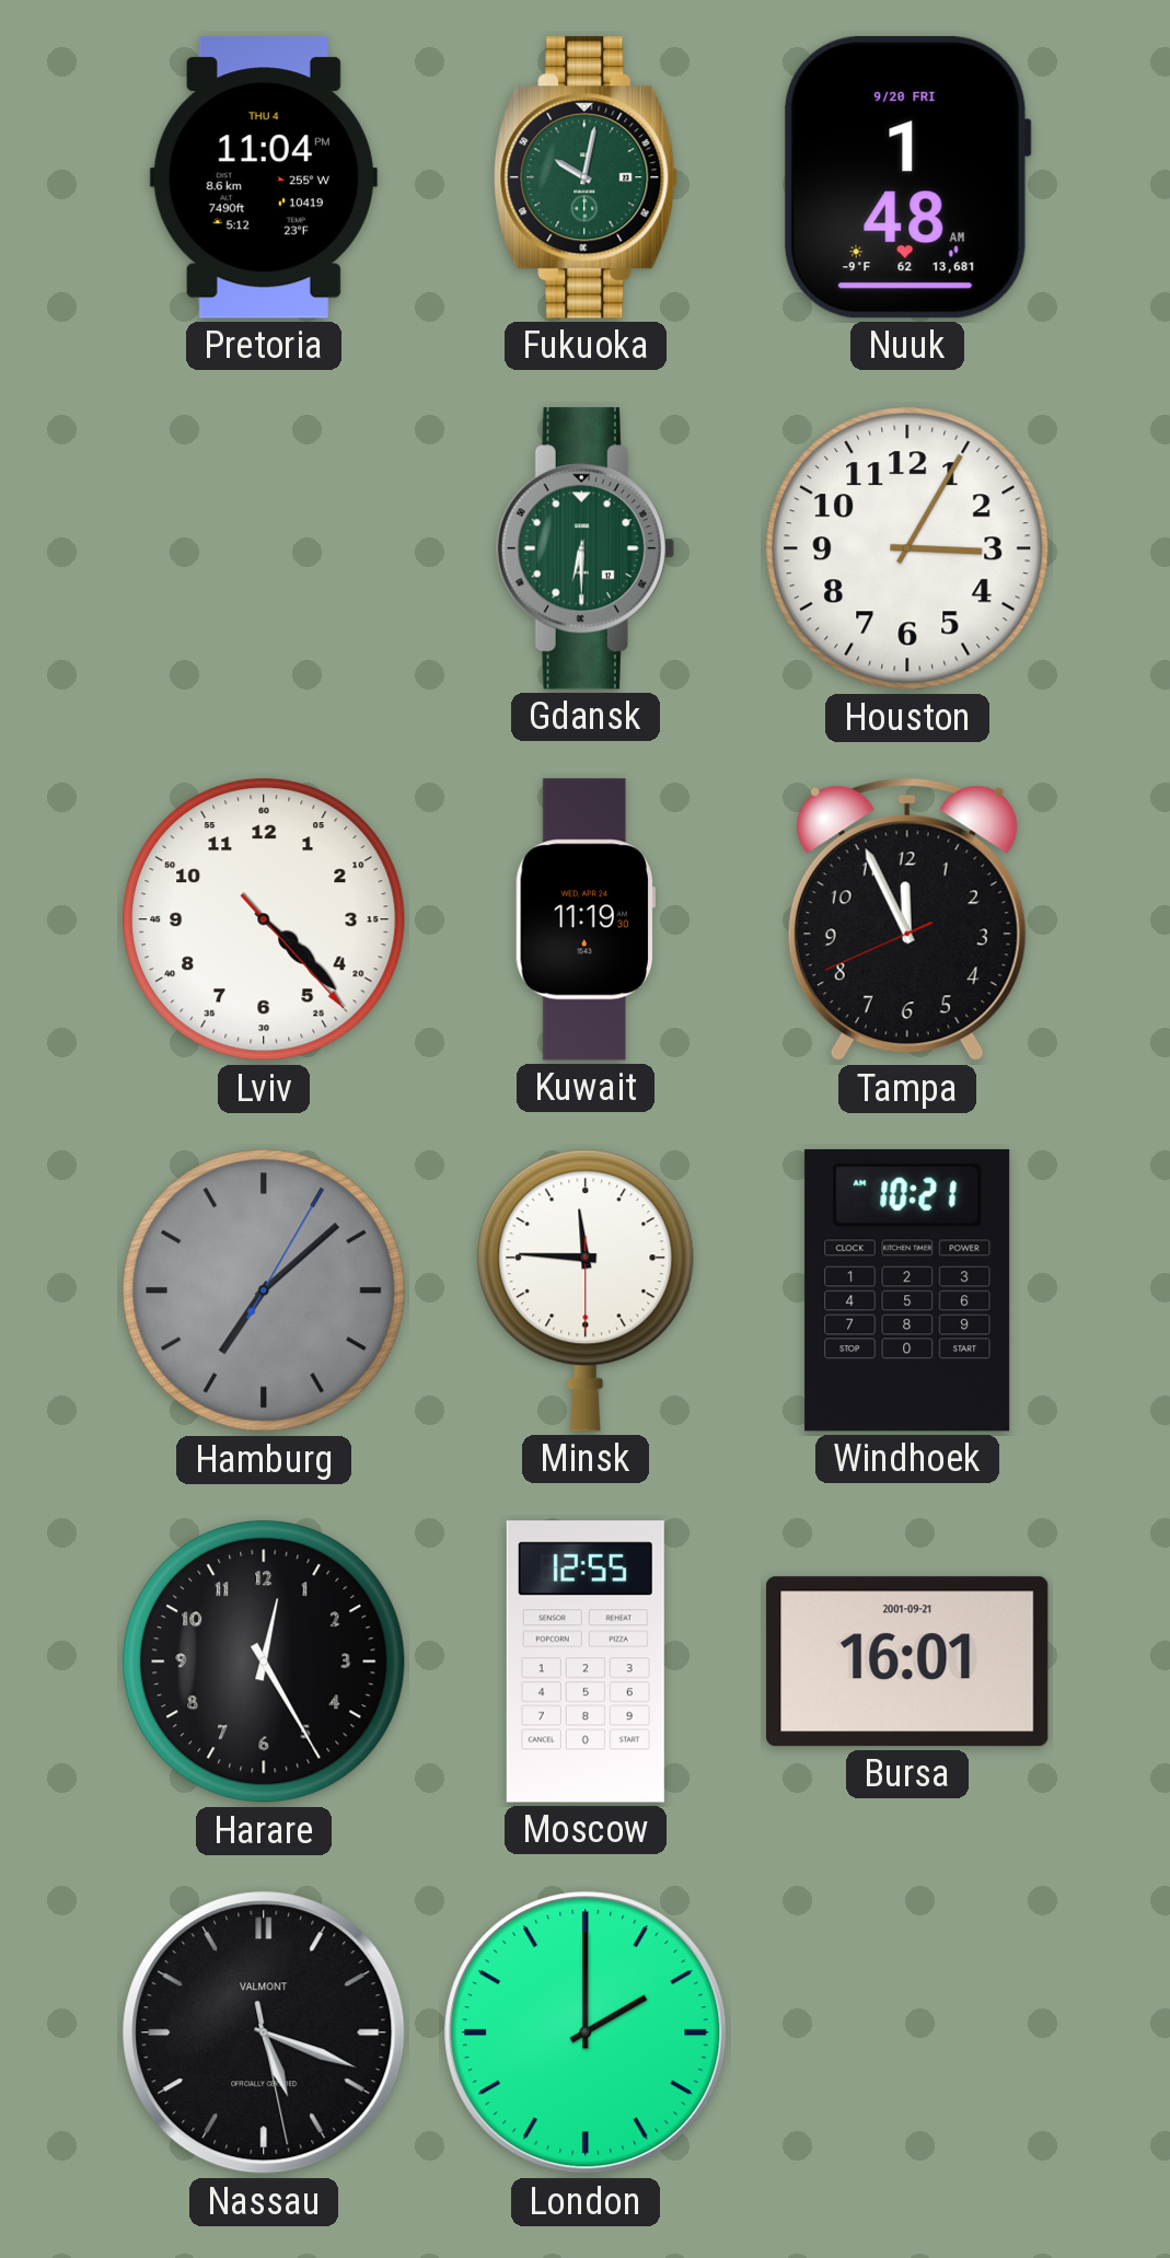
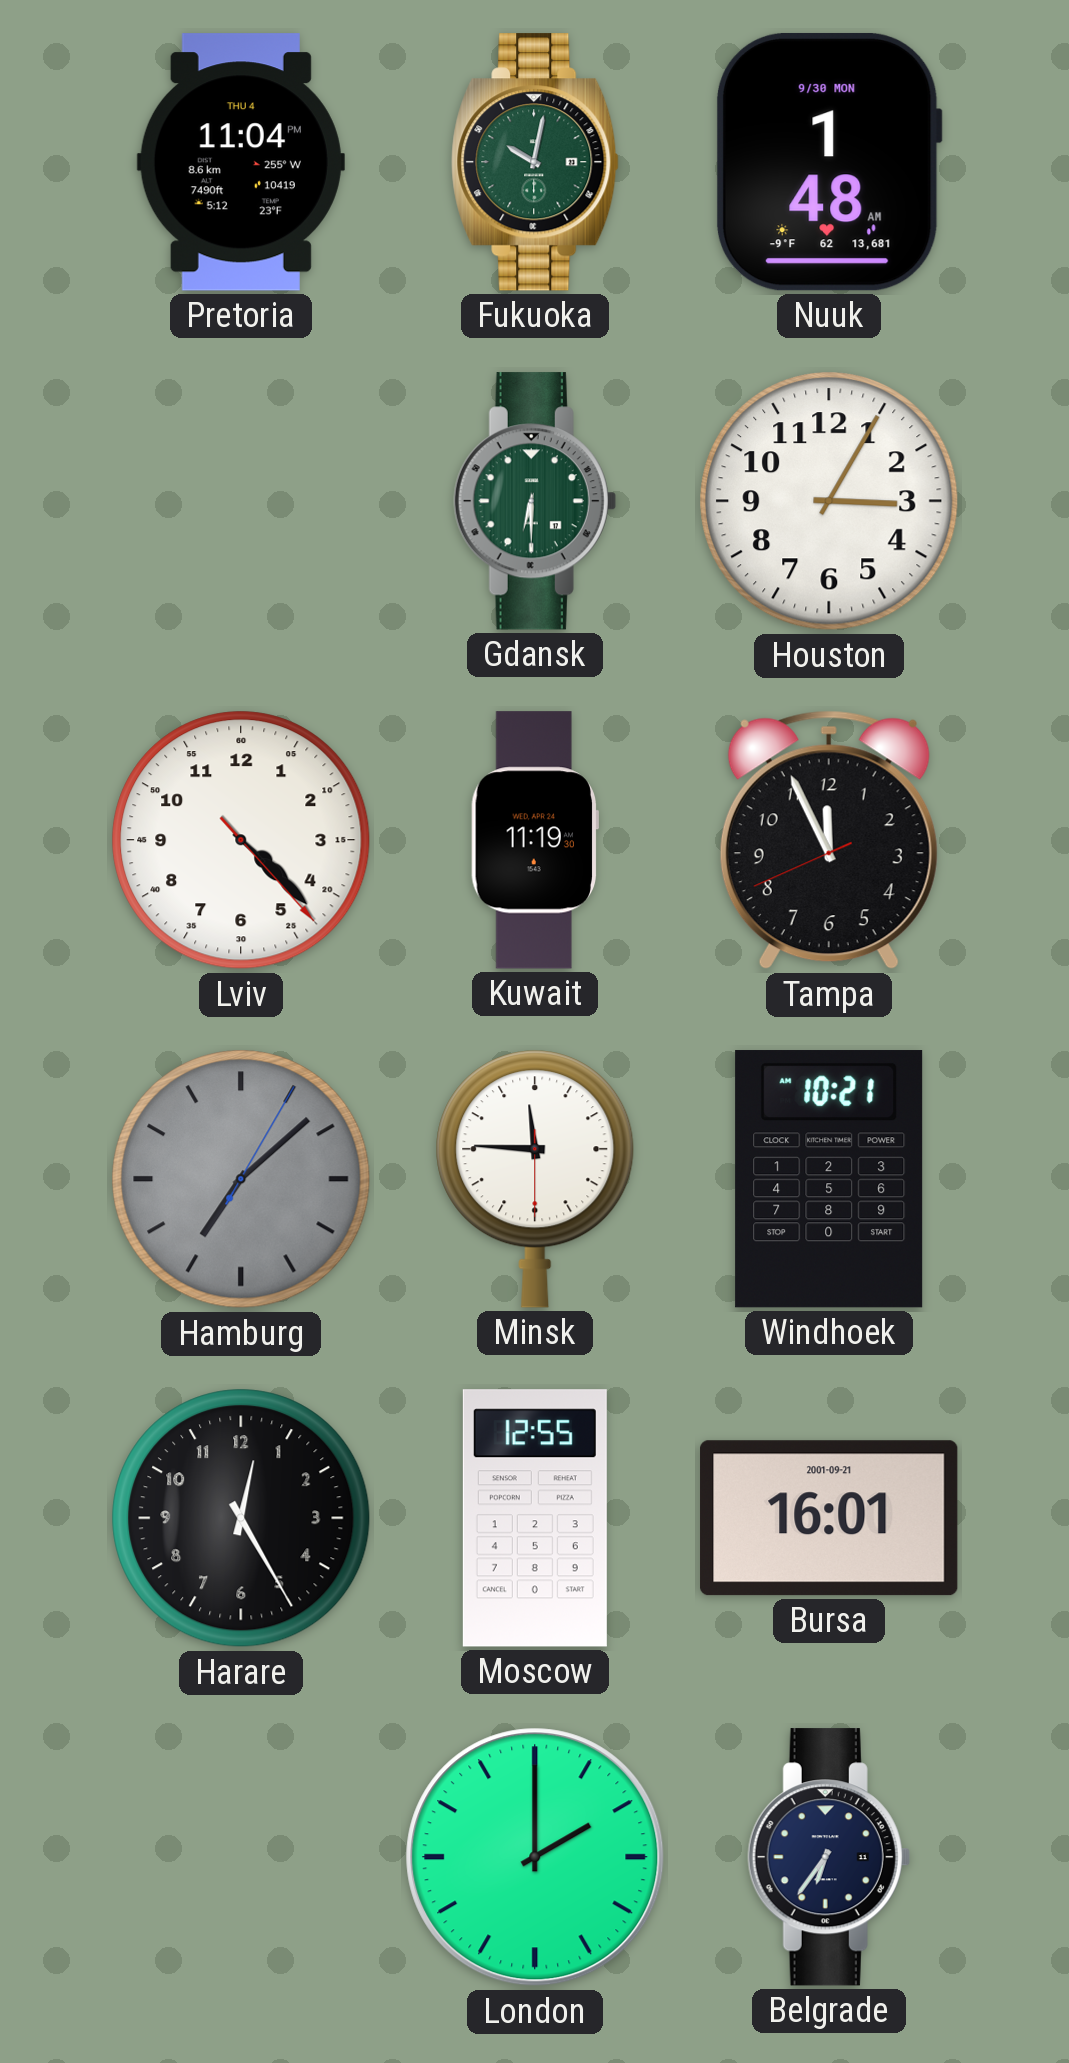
Nuuk date: 9/20 FRI -> 9/30 MON (828, 162)
Nassau: 5:18 -> none (264, 2033)
Belgrade: none -> 6:36 (829, 1857)
